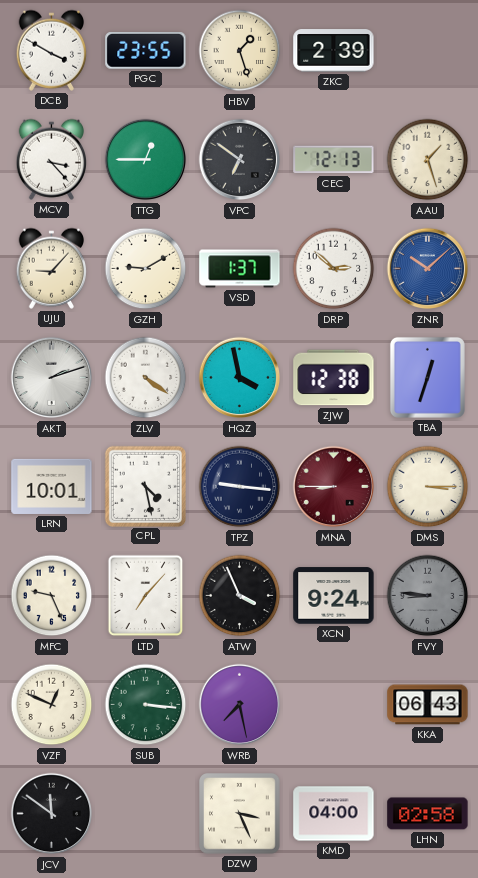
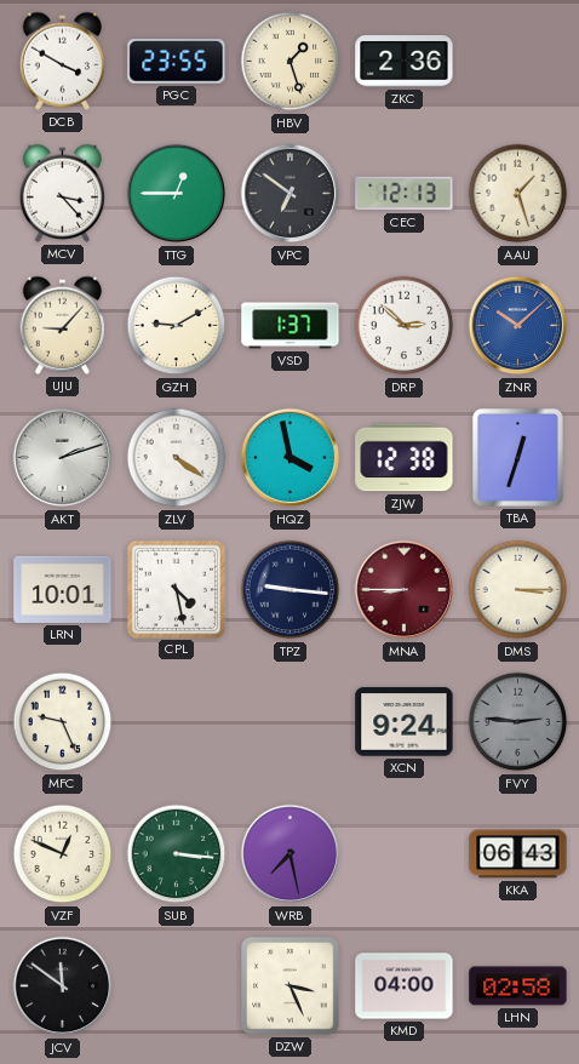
ZKC: 2:39 -> 2:36 (405, 62)
LTD: 7:07 -> none (146, 596)
ATW: 3:56 -> none (240, 596)
FVY: 8:46 -> 2:46 (518, 722)
